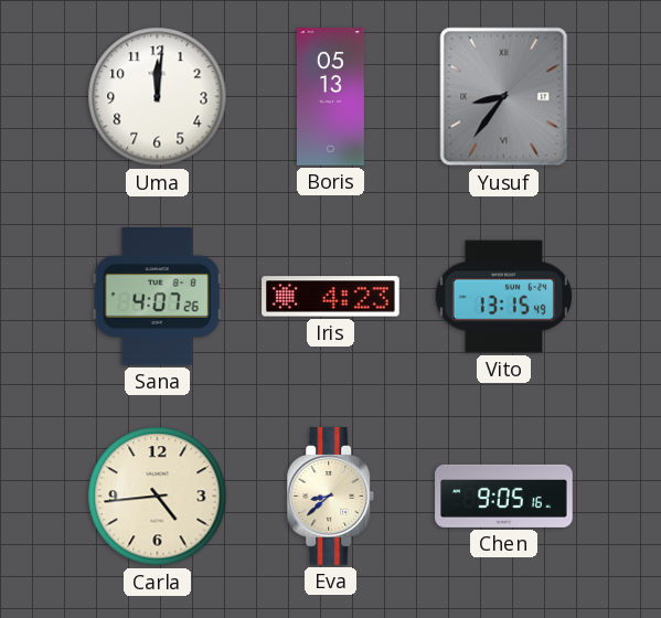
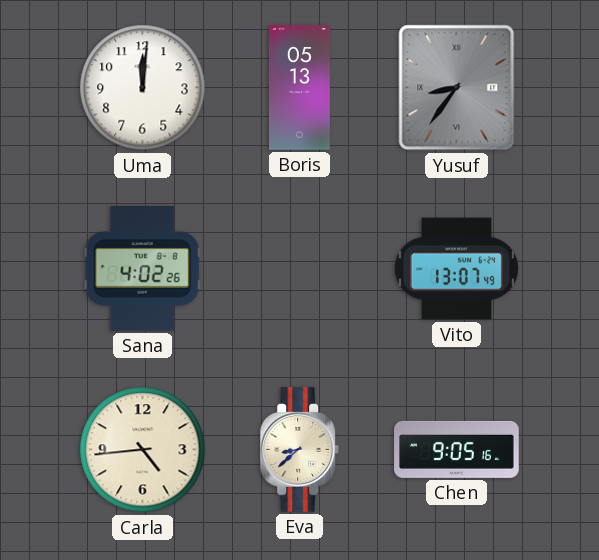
Sana: 4:07 -> 4:02 (142, 269)
Iris: 4:23 -> none (331, 297)
Vito: 13:15 -> 13:07 (456, 269)
